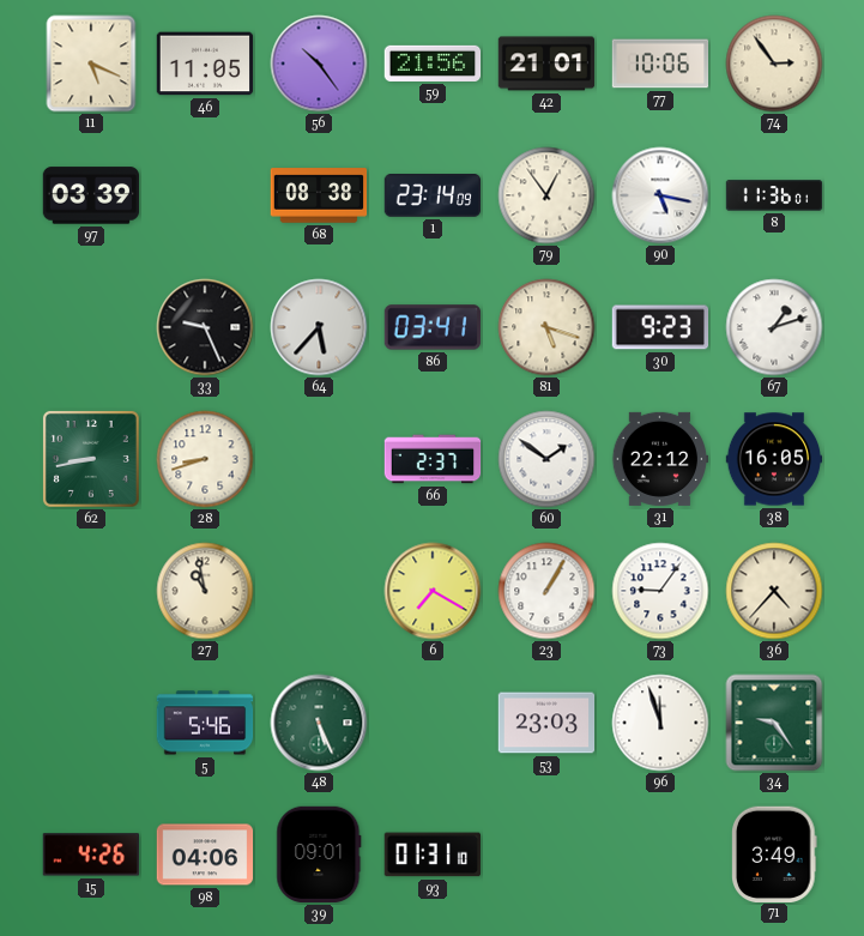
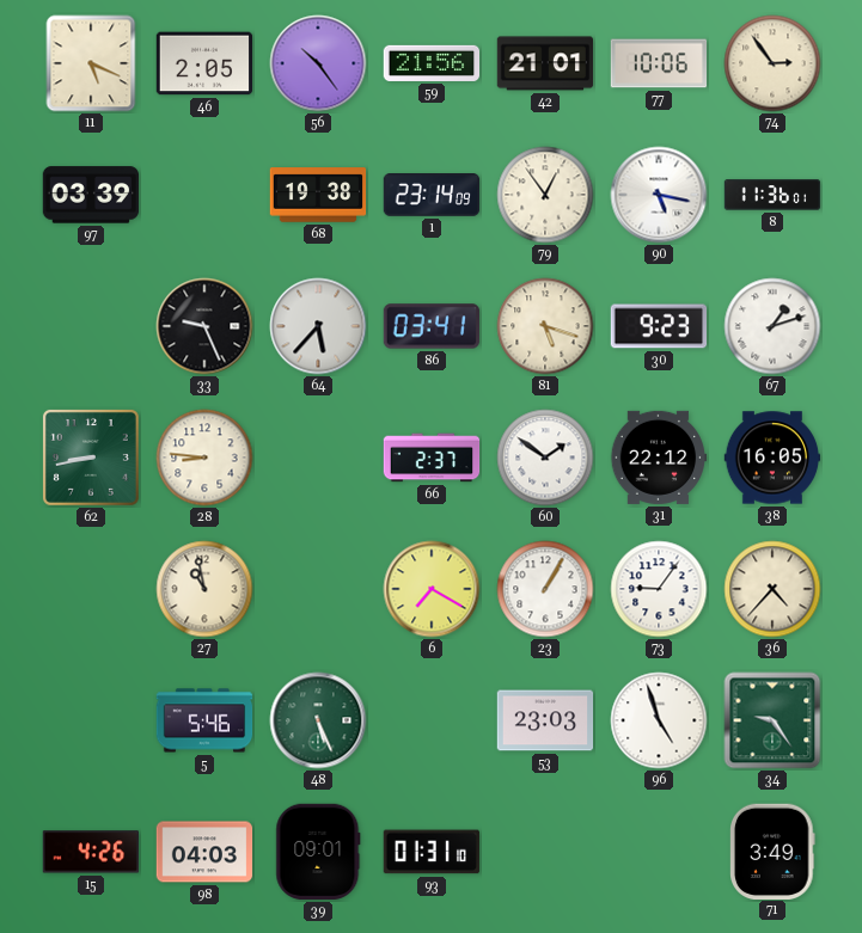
46: 11:05 -> 2:05 (204, 63)
68: 08:38 -> 19:38 (318, 195)
28: 8:42 -> 8:46 (204, 458)
96: 11:57 -> 4:57 (659, 720)
98: 04:06 -> 04:03 (204, 852)
